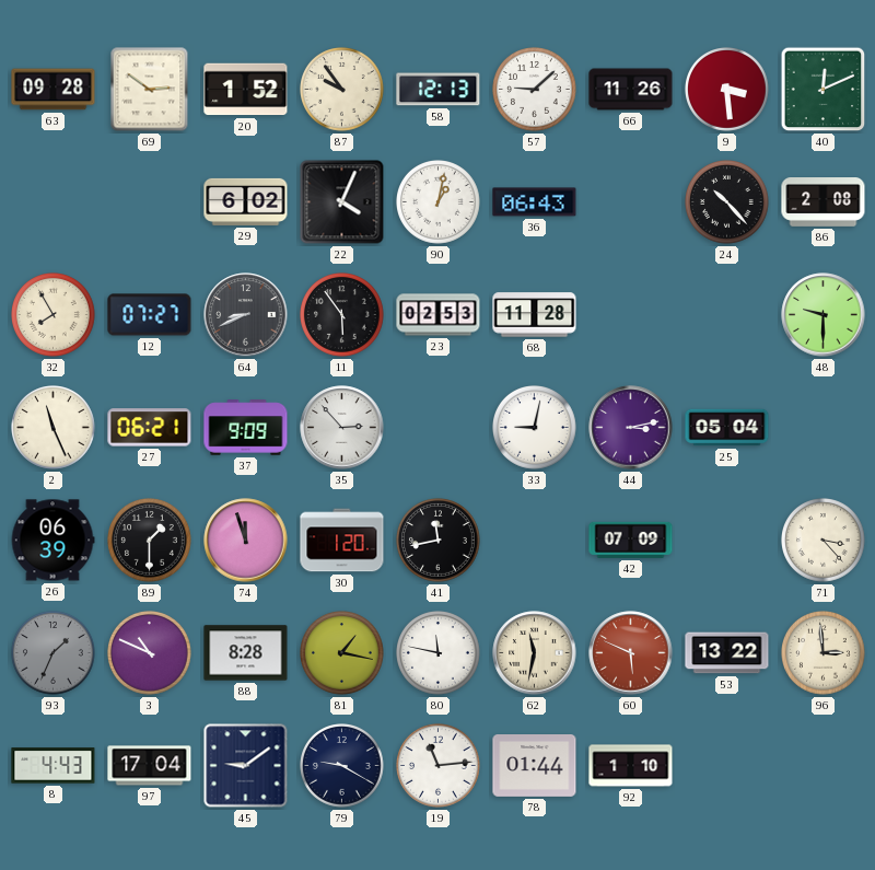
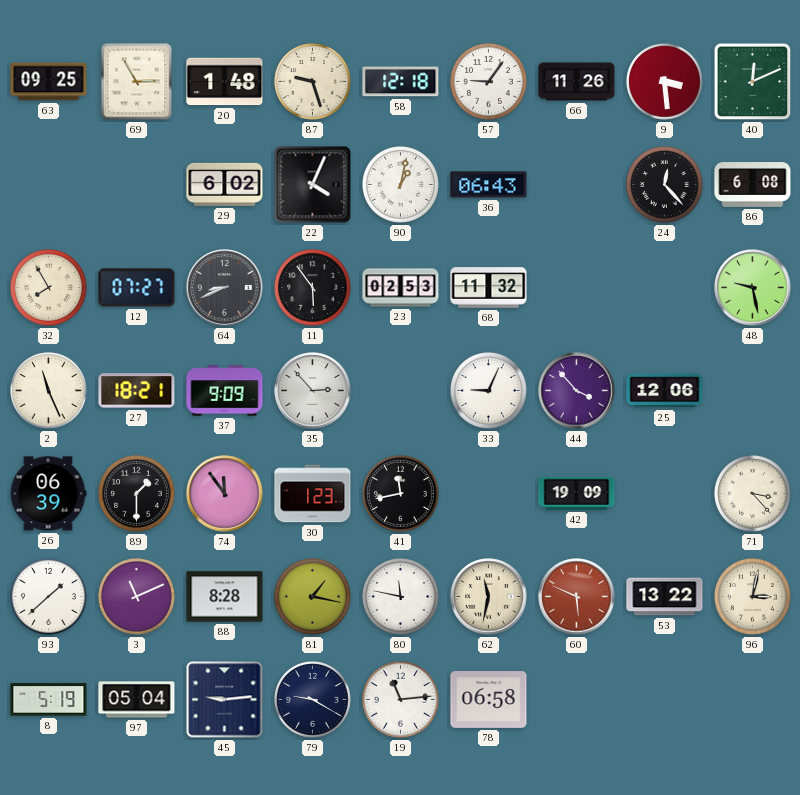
63: 09:28 -> 09:25 (49, 82)
69: 2:51 -> 2:55 (137, 82)
20: 1:52 -> 1:48 (225, 82)
87: 9:54 -> 9:27 (313, 82)
58: 12:13 -> 12:18 (401, 82)
57: 9:08 -> 9:06 (489, 82)
24: 10:23 -> 12:23 (665, 185)
86: 2:08 -> 6:08 (753, 185)
68: 11:28 -> 11:32 (489, 288)
48: 9:30 -> 9:28 (753, 288)
27: 06:21 -> 18:21 (137, 391)
33: 9:02 -> 9:04 (489, 391)
44: 3:13 -> 3:53 (577, 391)
25: 05:04 -> 12:06 (665, 391)
74: 11:57 -> 11:54 (225, 494)
30: 1:20 -> 1:23 (313, 494)
42: 07:09 -> 19:09 (577, 493)
93: 1:34 -> 1:38 (49, 597)
93 dial: grey -> white (49, 597)
3: 10:49 -> 11:11 (137, 597)
96: 2:59 -> 3:02 (753, 597)
8: 4:43 -> 5:19 (49, 700)
97: 17:04 -> 05:04 (137, 700)
45: 9:09 -> 9:14 (225, 700)
78: 01:44 -> 06:58 (489, 700)
92: 1:10 -> none (631, 766)
